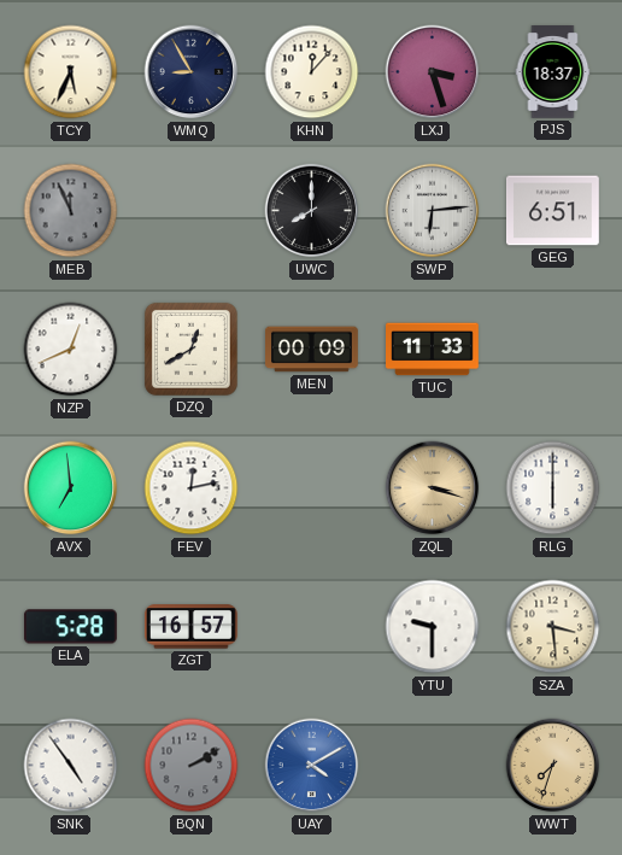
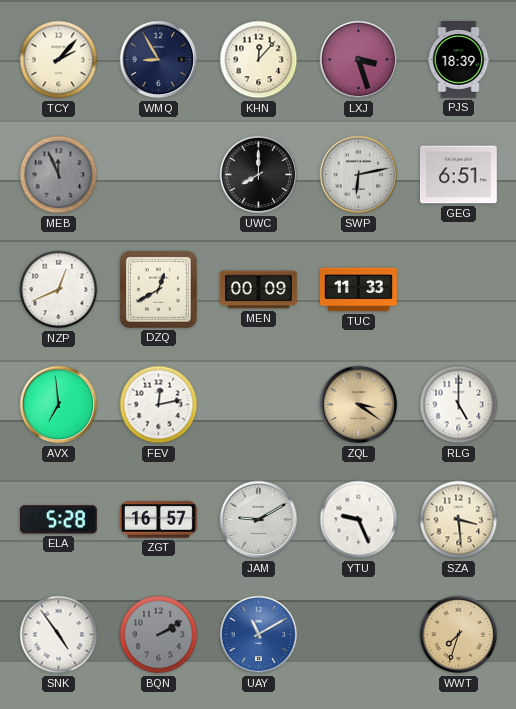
TCY: 5:34 -> 2:07 (59, 60)
PJS: 18:37 -> 18:39 (459, 60)
SWP: 6:14 -> 6:13 (359, 175)
ZQL: 3:18 -> 3:21 (359, 405)
RLG: 6:00 -> 5:00 (459, 405)
JAM: none -> 9:10 (259, 520)
YTU: 9:30 -> 9:26 (359, 520)
UAY: 4:10 -> 11:10 (259, 635)
